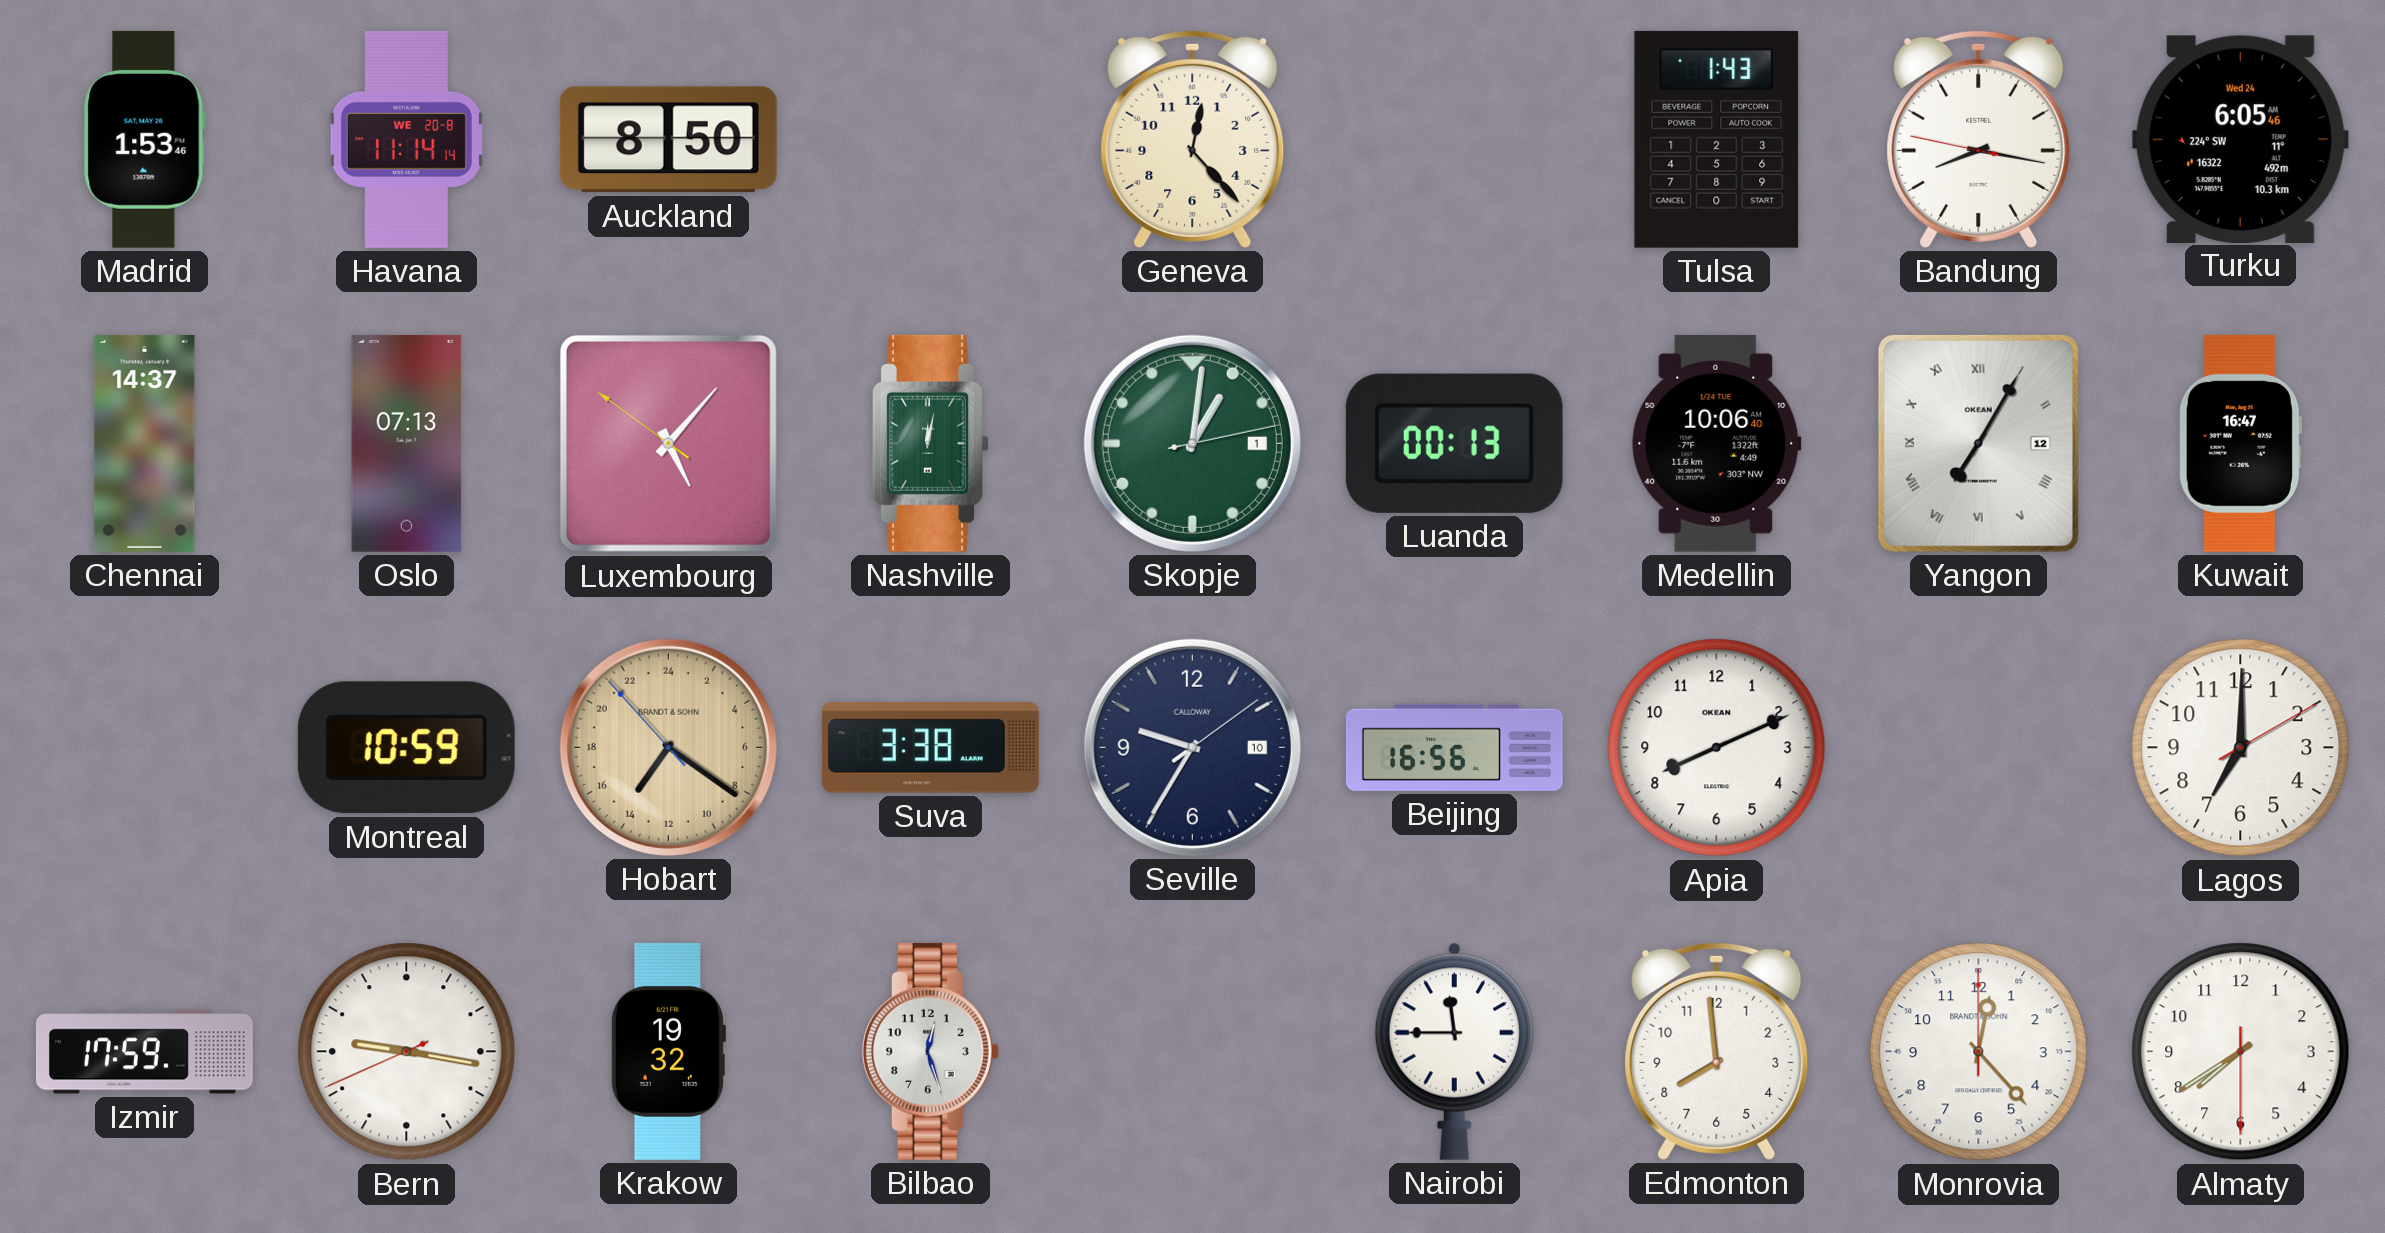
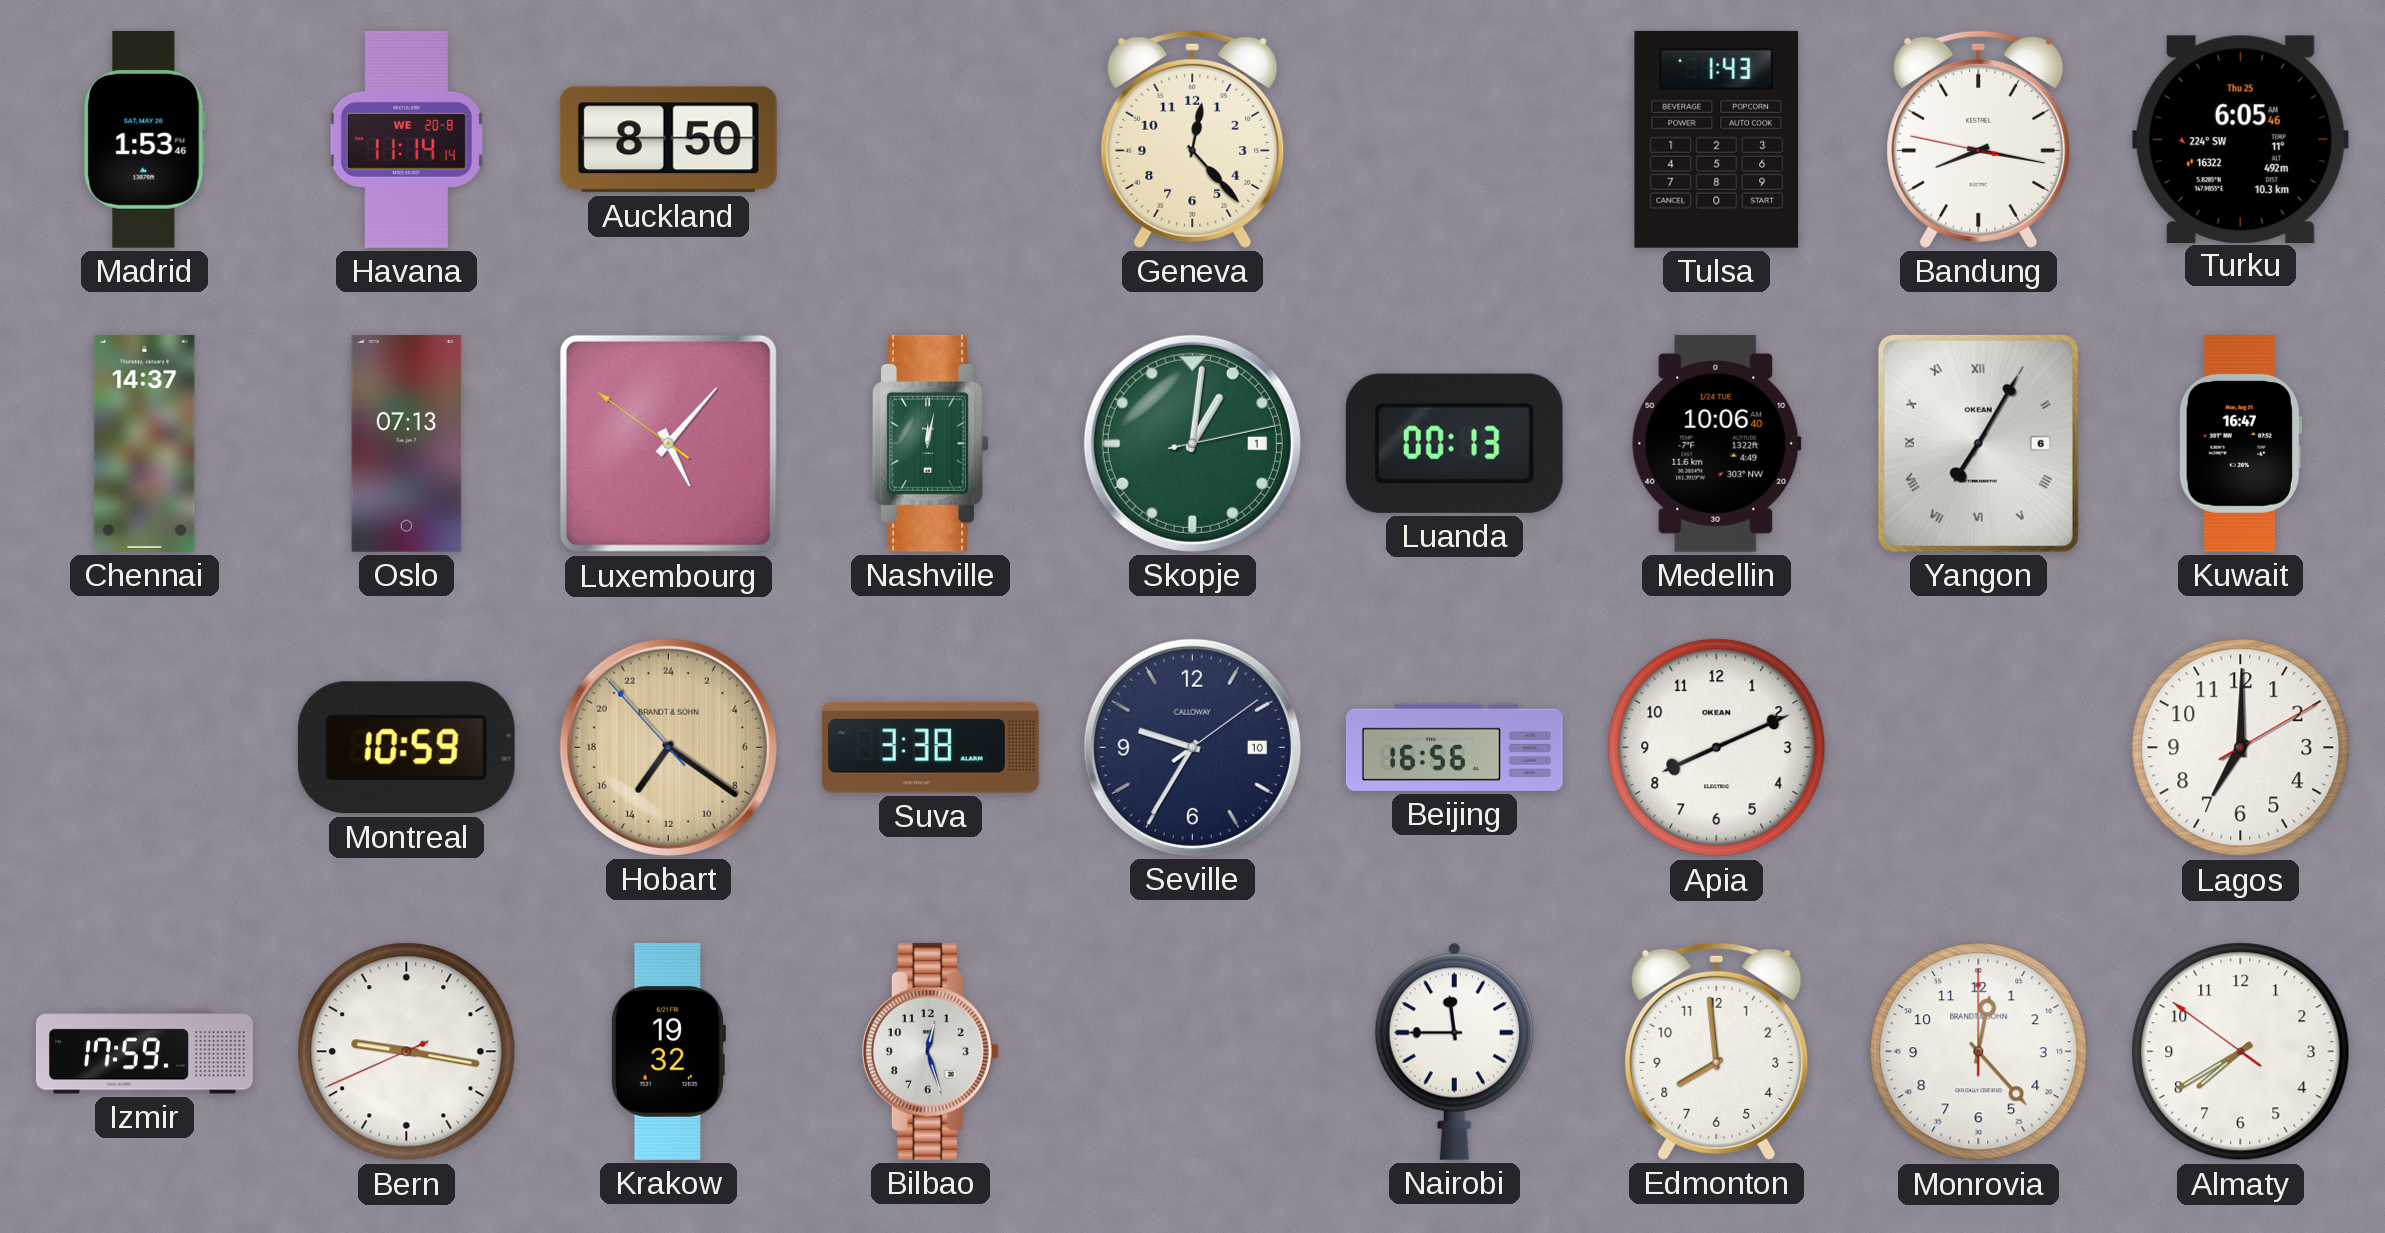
Turku date: Wed 24 -> Thu 25 (2240, 139)
Yangon date: 12 -> 6 (1978, 443)
Almaty: 7:39:30 -> 7:39:51 (2241, 1052)
